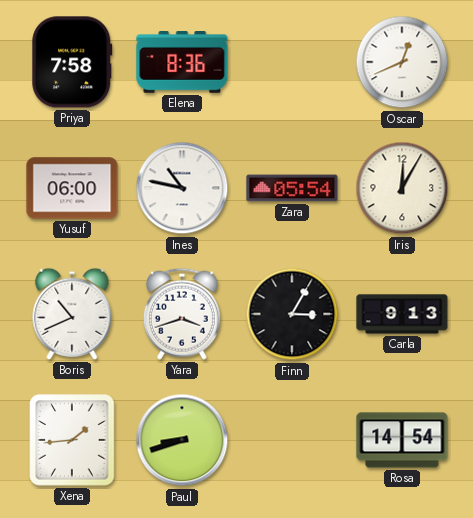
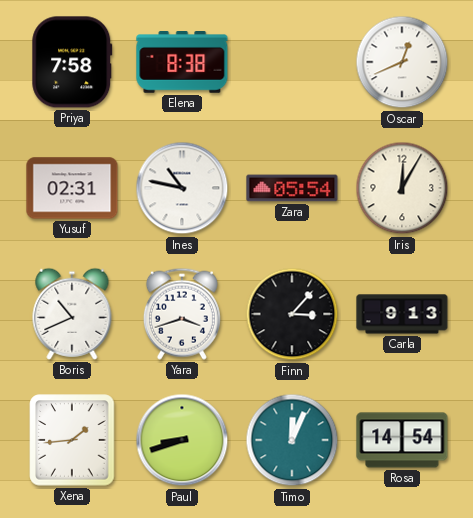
Elena: 8:36 -> 8:38 (182, 63)
Yusuf: 06:00 -> 02:31 (72, 188)
Finn: 3:05 -> 3:07 (292, 314)
Timo: none -> 12:04 (292, 440)
